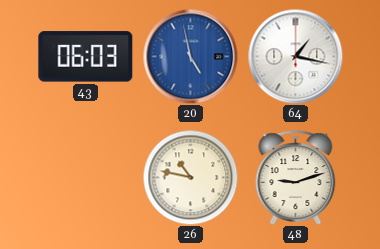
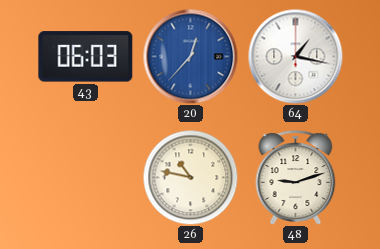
20: 4:58 -> 12:37 (190, 56)
